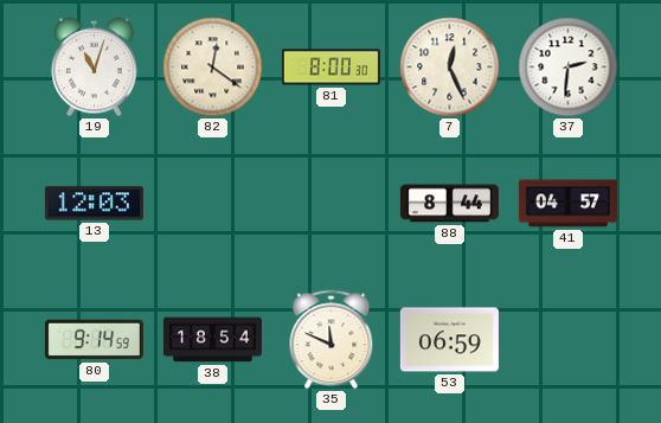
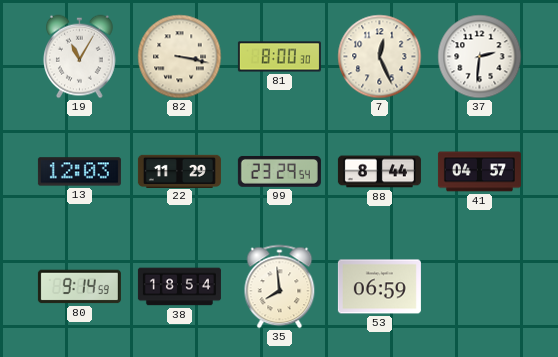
19: 11:03 -> 11:05 (80, 57)
82: 12:21 -> 3:17 (180, 57)
22: none -> 11:29 (179, 171)
99: none -> 23:29 (279, 171)
35: 11:49 -> 7:59 (280, 287)
